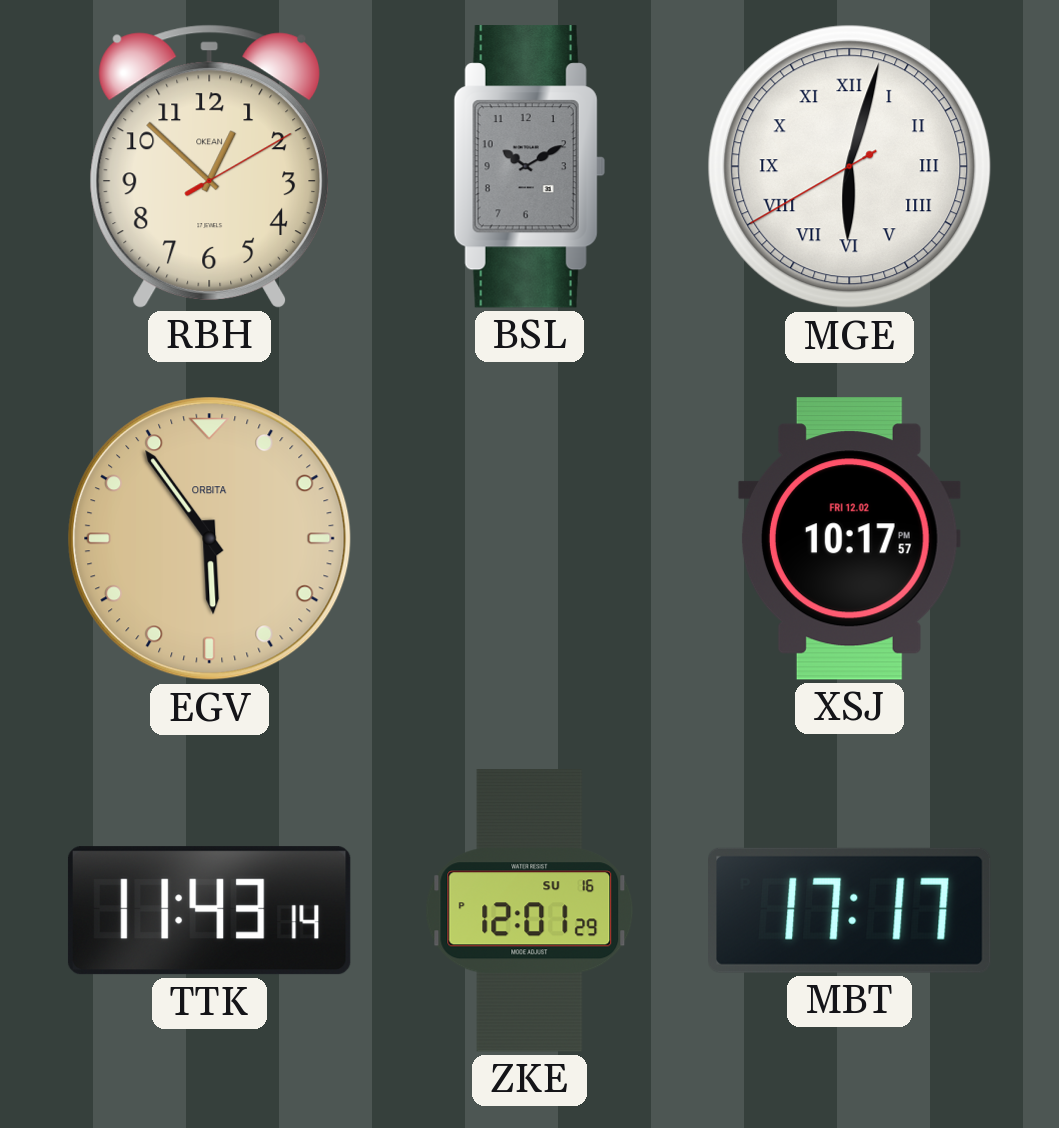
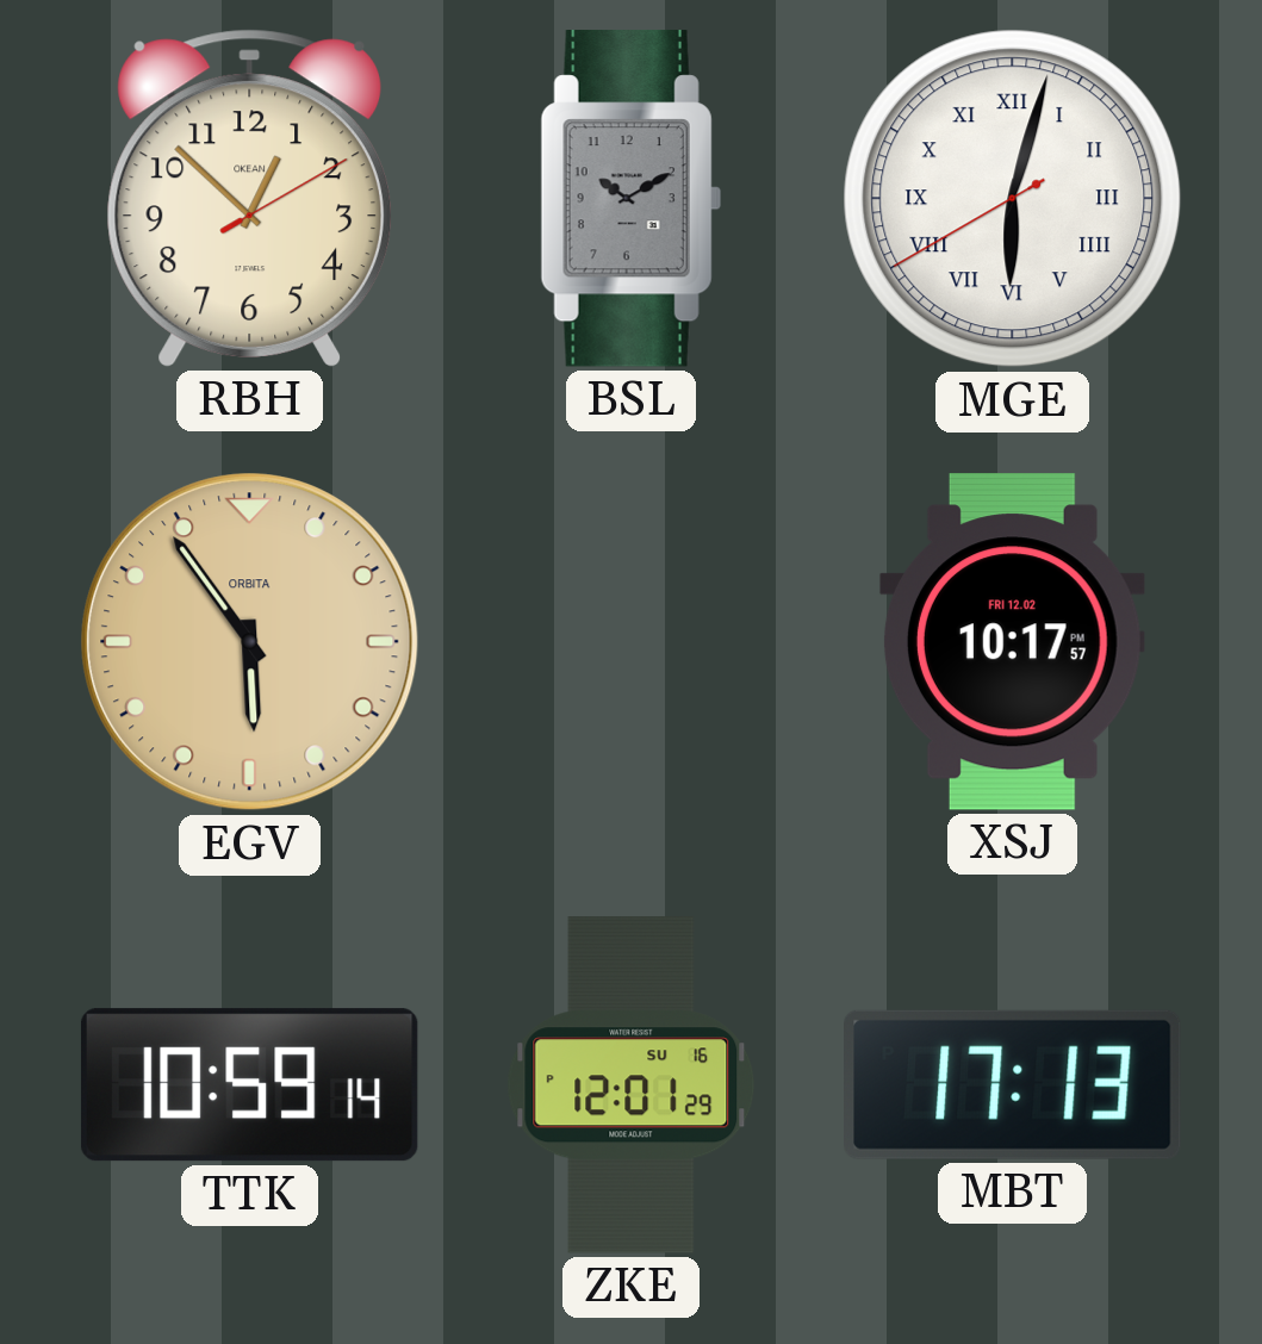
TTK: 11:43 -> 10:59 (249, 1085)
MBT: 17:17 -> 17:13 (1013, 1084)
